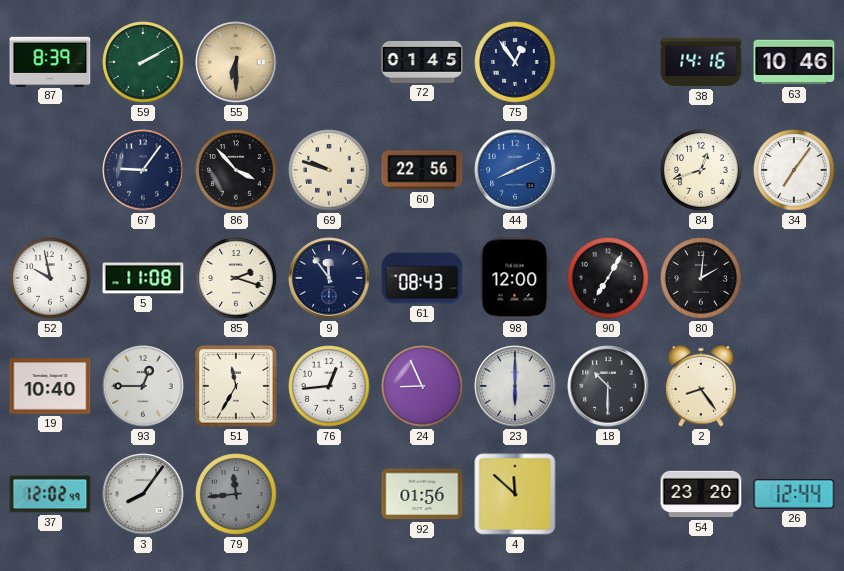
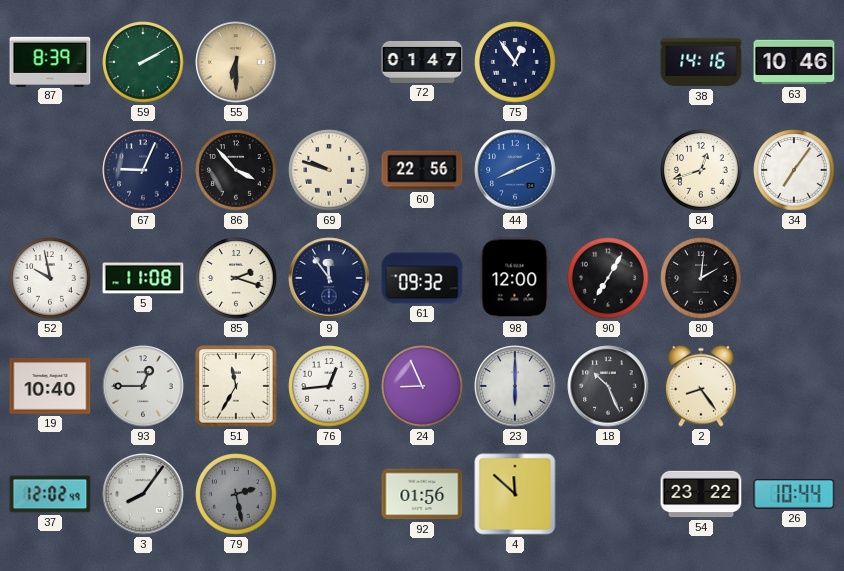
72: 01:45 -> 01:47 (422, 62)
67: 9:06 -> 9:04 (143, 170)
61: 08:43 -> 09:32 (422, 278)
18: 10:30 -> 10:26 (608, 386)
79: 11:44 -> 2:28 (236, 494)
54: 23:20 -> 23:22 (701, 494)
26: 12:44 -> 10:44 (794, 495)
